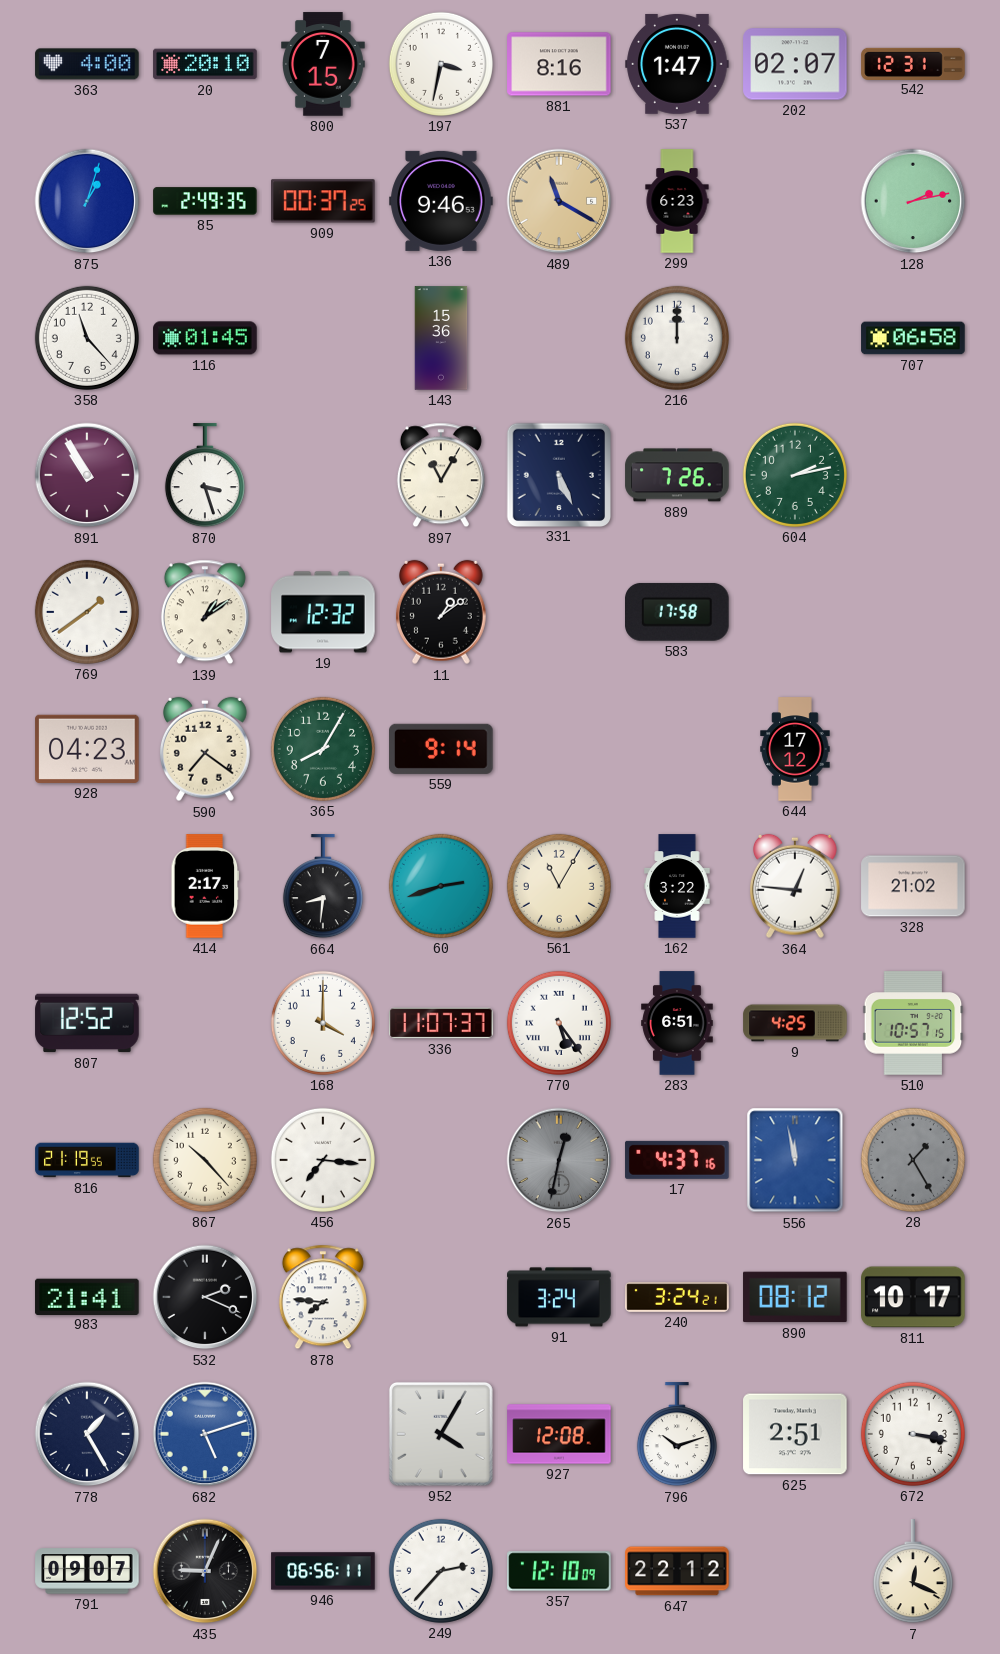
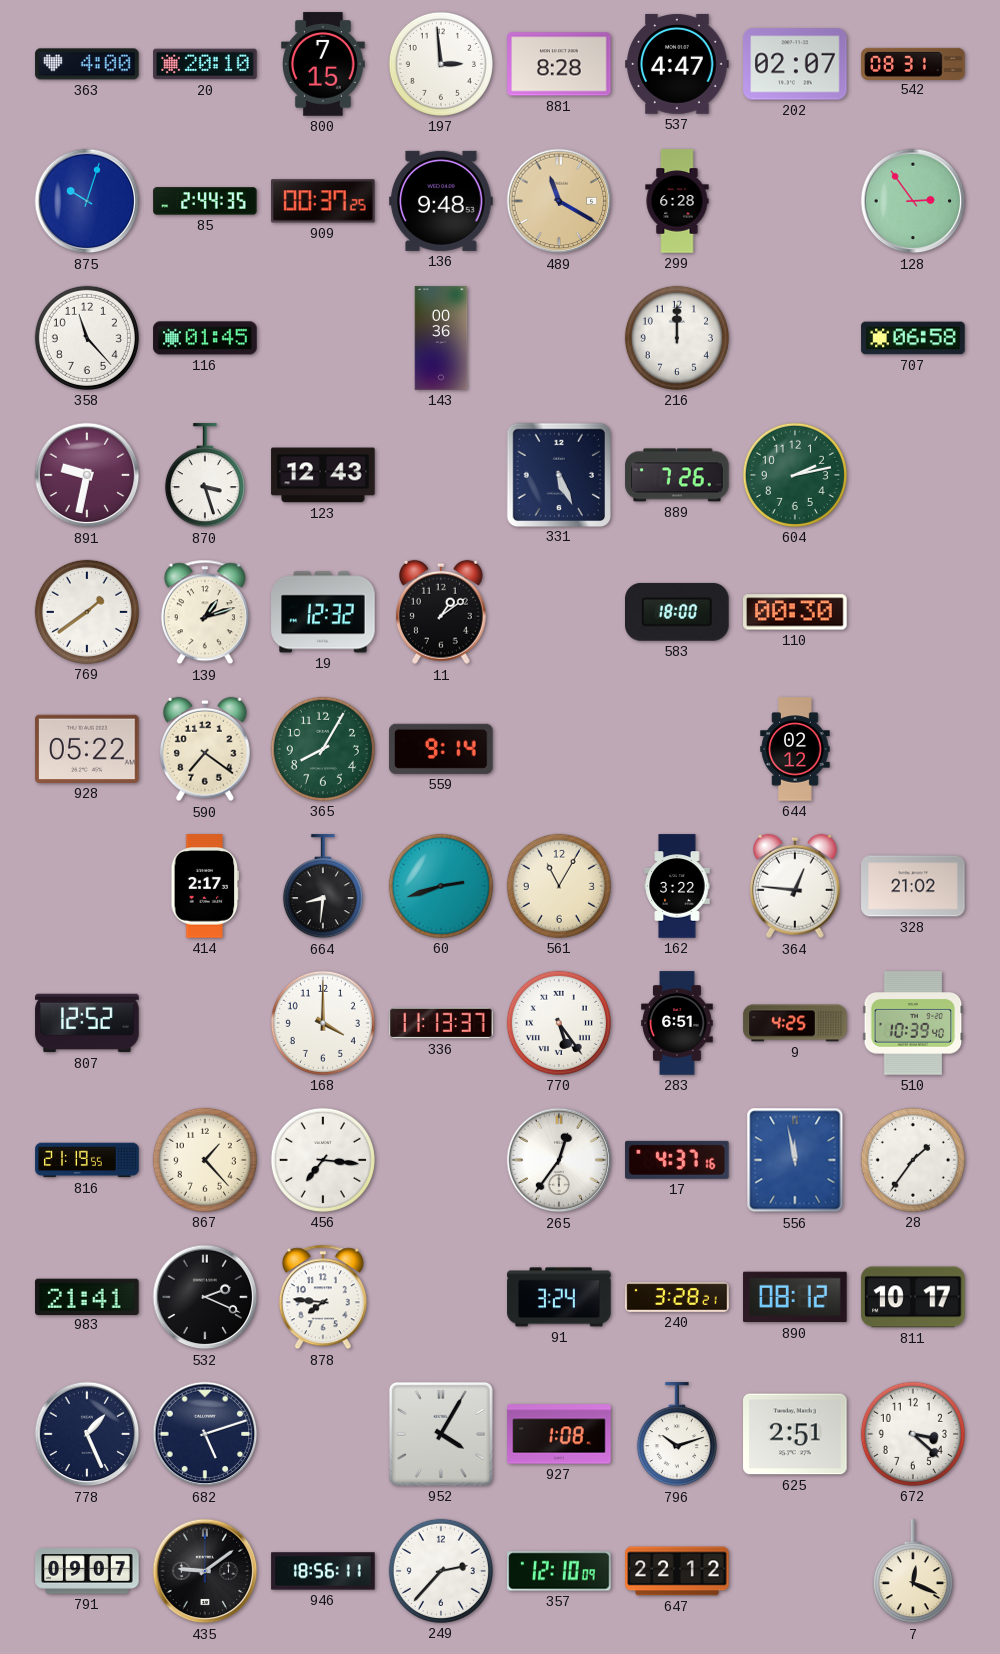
197: 3:32 -> 2:59 (441, 64)
881: 8:16 -> 8:28 (559, 64)
537: 1:47 -> 4:47 (677, 64)
542: 12:31 -> 08:31 (913, 63)
875: 1:03 -> 10:03 (87, 201)
85: 2:49 -> 2:44 (205, 201)
136: 9:46 -> 9:48 (441, 201)
299: 6:23 -> 6:28 (677, 201)
128: 2:13 -> 2:54 (913, 201)
143: 15:36 -> 00:36 (441, 338)
891: 10:55 -> 9:32 (87, 475)
123: none -> 12:43 (323, 475)
897: 11:05 -> none (441, 475)
139: 1:09 -> 1:12 (205, 612)
583: 17:58 -> 18:00 (677, 612)
110: none -> 00:30 (795, 612)
928: 04:23 -> 05:22 (87, 749)
644: 17:12 -> 02:12 (795, 749)
336: 11:07 -> 11:13 (441, 1023)
510: 10:57 -> 10:39 (913, 1023)
867: 10:23 -> 1:23 (205, 1160)
265: 12:32 -> 12:36 (559, 1160)
265 dial: grey -> white (559, 1160)
28: 1:25 -> 1:36 (913, 1160)
28 dial: grey -> white (913, 1160)
240: 3:24 -> 3:28 (677, 1297)
778: 1:25 -> 1:26 (87, 1434)
682 dial: blue -> navy (205, 1434)
927: 12:08 -> 1:08 (559, 1434)
672: 3:17 -> 3:22 (913, 1434)
435: 9:04 -> 9:09 (205, 1571)
946: 06:56 -> 18:56 (323, 1571)
